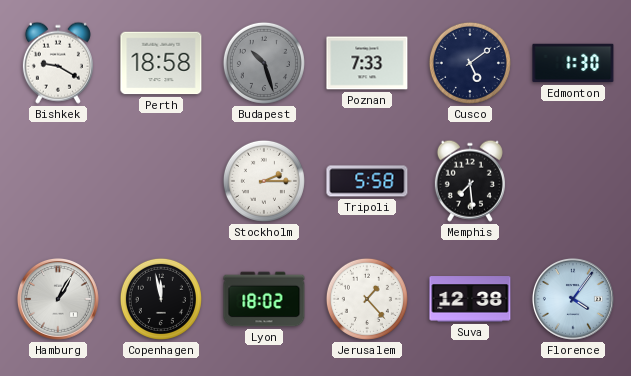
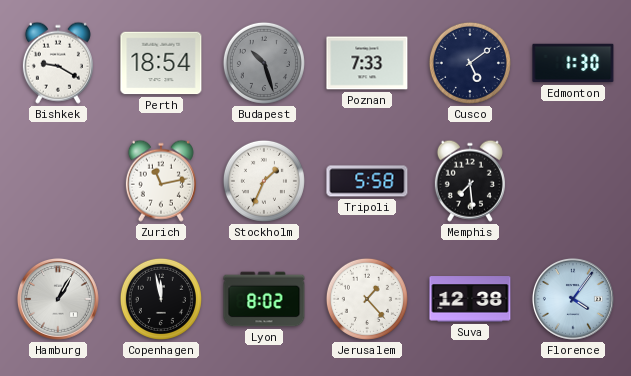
Perth: 18:58 -> 18:54 (161, 63)
Zurich: none -> 11:13 (161, 181)
Stockholm: 2:15 -> 1:34 (264, 181)
Lyon: 18:02 -> 8:02 (264, 299)
